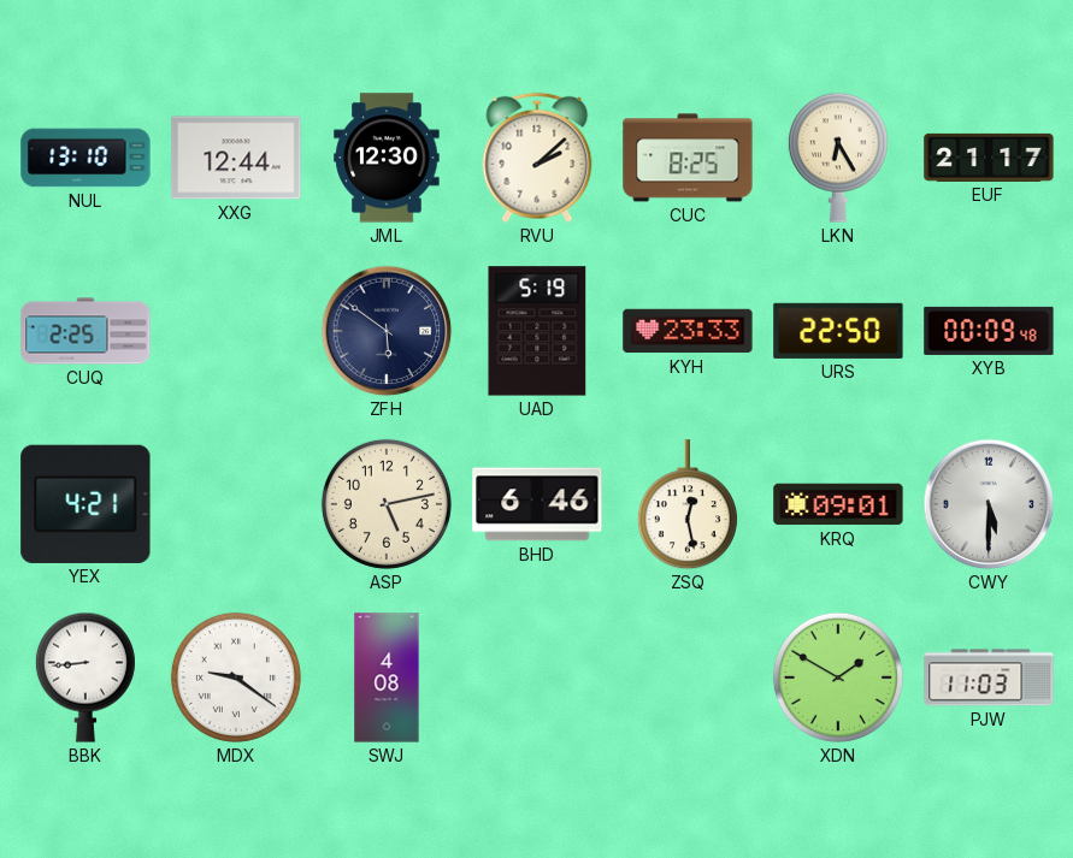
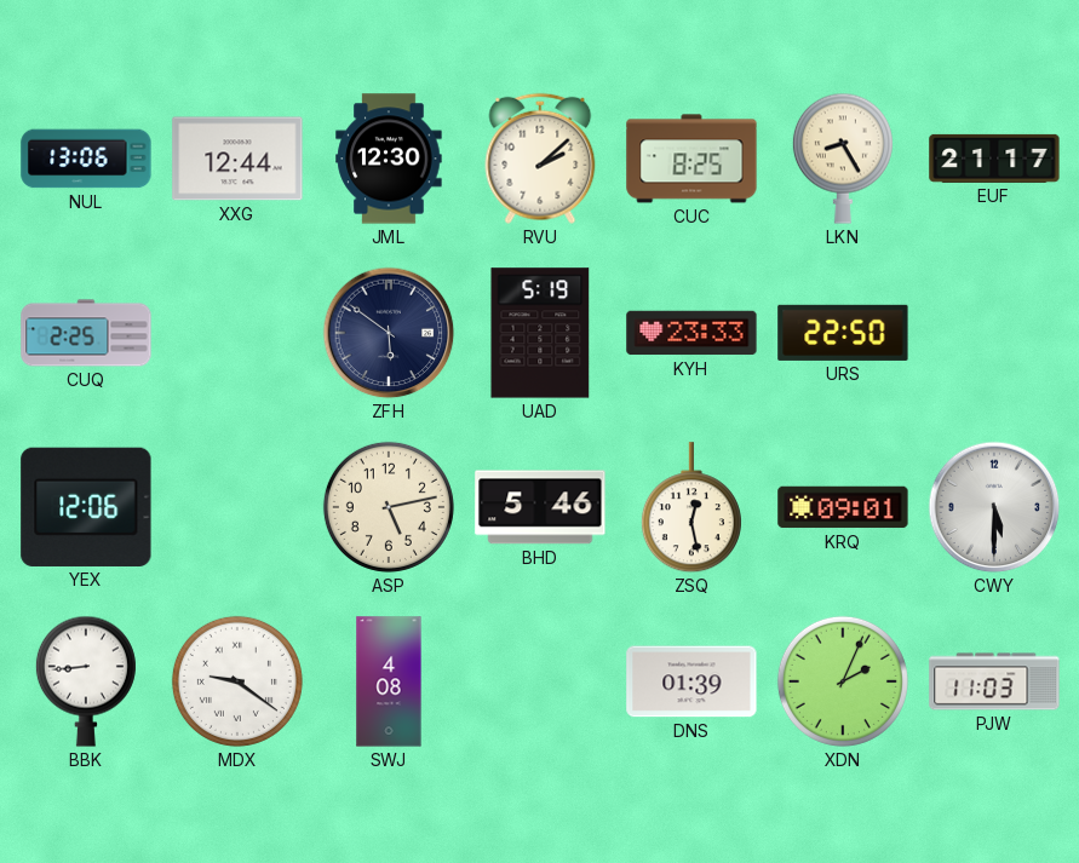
NUL: 13:10 -> 13:06 (86, 159)
LKN: 6:25 -> 8:25 (843, 159)
XYB: 00:09 -> none (989, 331)
YEX: 4:21 -> 12:06 (86, 507)
BHD: 6:46 -> 5:46 (540, 507)
DNS: none -> 01:39 (691, 681)
XDN: 1:50 -> 2:04 (843, 681)
